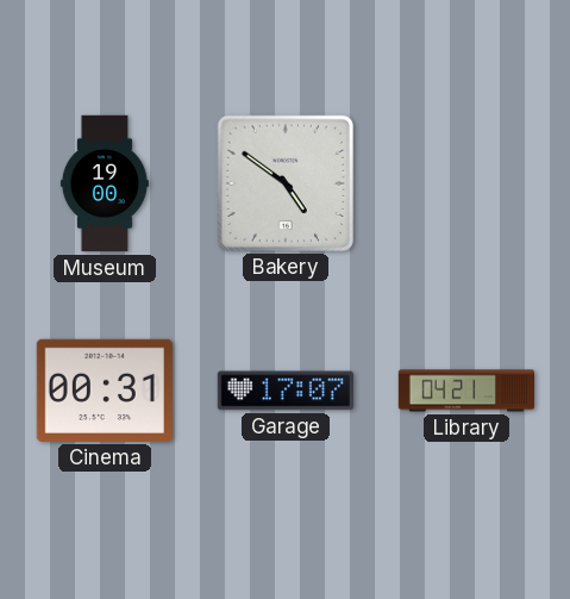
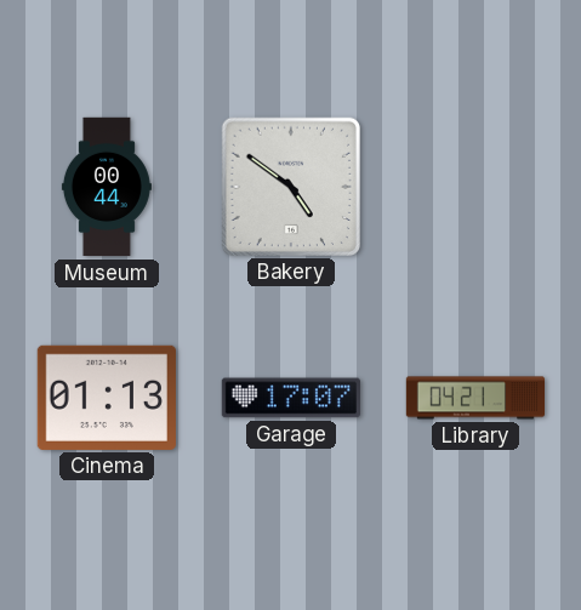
Museum: 19:00 -> 00:44 (107, 187)
Cinema: 00:31 -> 01:13 (107, 398)
